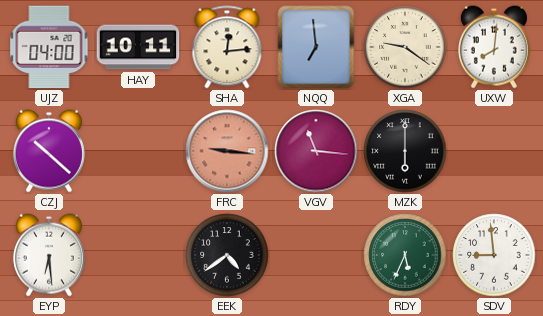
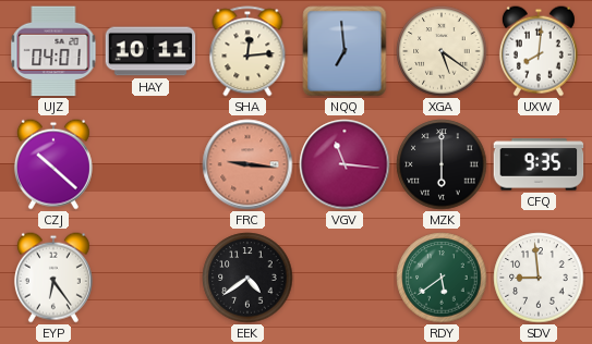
UJZ: 04:00 -> 04:01 (53, 51)
XGA: 9:21 -> 5:21 (442, 51)
CFQ: none -> 9:35 (539, 164)
EYP: 6:29 -> 6:24 (53, 278)
RDY: 5:34 -> 5:39 (442, 278)
